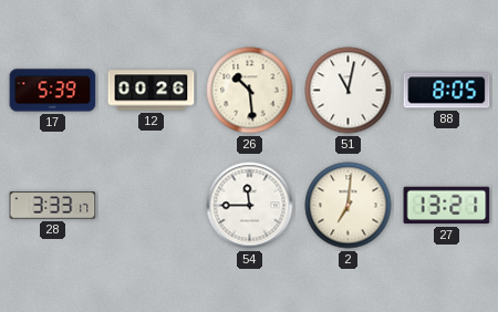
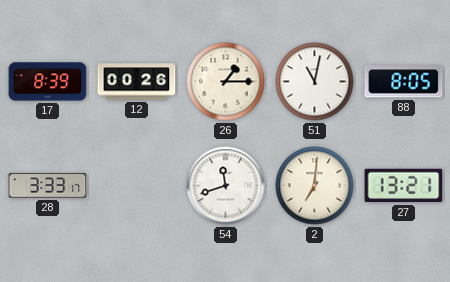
17: 5:39 -> 8:39 (48, 82)
26: 10:29 -> 1:15 (226, 82)
54: 11:45 -> 11:42 (226, 186)
